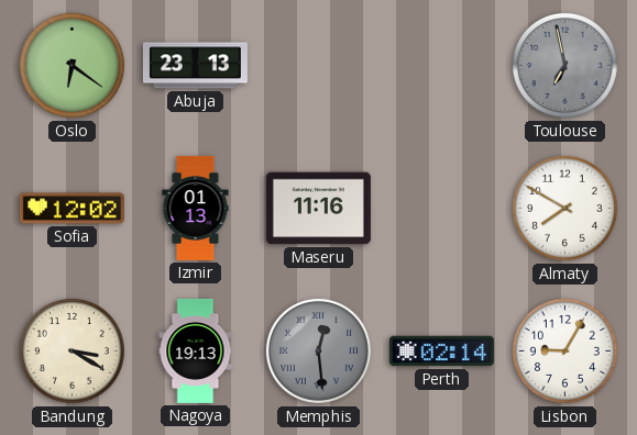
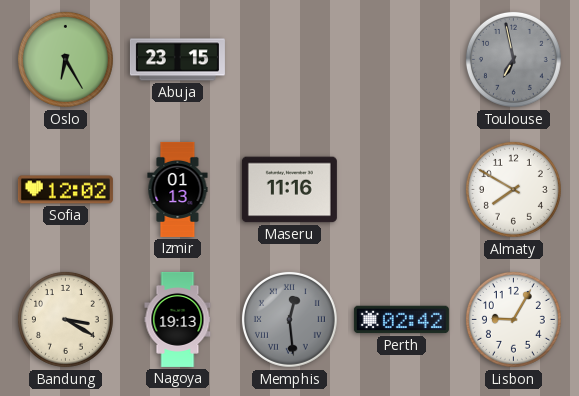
Oslo: 6:21 -> 6:25 (65, 59)
Abuja: 23:13 -> 23:15 (177, 60)
Perth: 02:14 -> 02:42 (401, 320)
